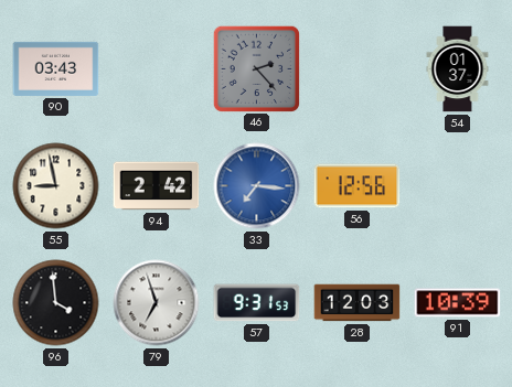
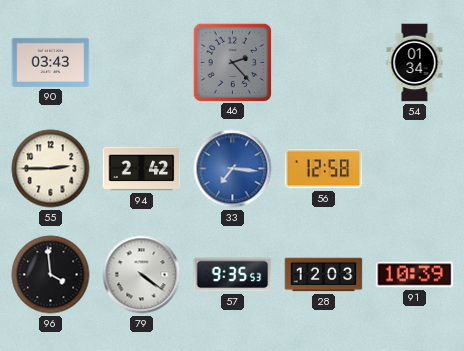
54: 01:37 -> 01:34 (415, 63)
55: 8:58 -> 2:45 (51, 169)
56: 12:56 -> 12:58 (324, 169)
79: 6:57 -> 4:21 (142, 275)
57: 9:31 -> 9:35 (233, 275)
